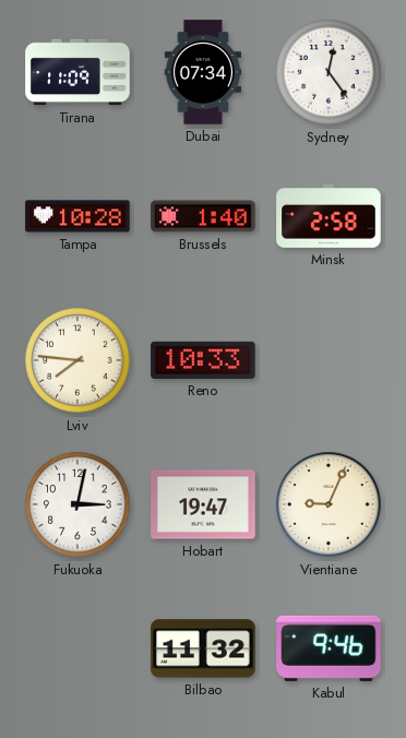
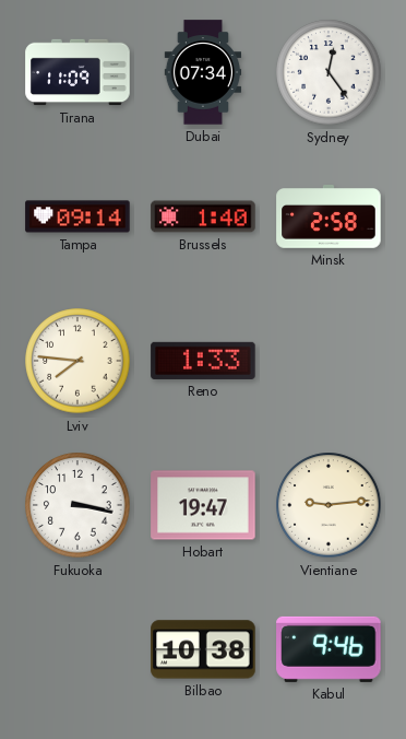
Tampa: 10:28 -> 09:14 (77, 216)
Reno: 10:33 -> 1:33 (203, 361)
Fukuoka: 3:02 -> 3:17 (77, 505)
Vientiane: 9:04 -> 9:14 (329, 505)
Bilbao: 11:32 -> 10:38 (203, 649)
